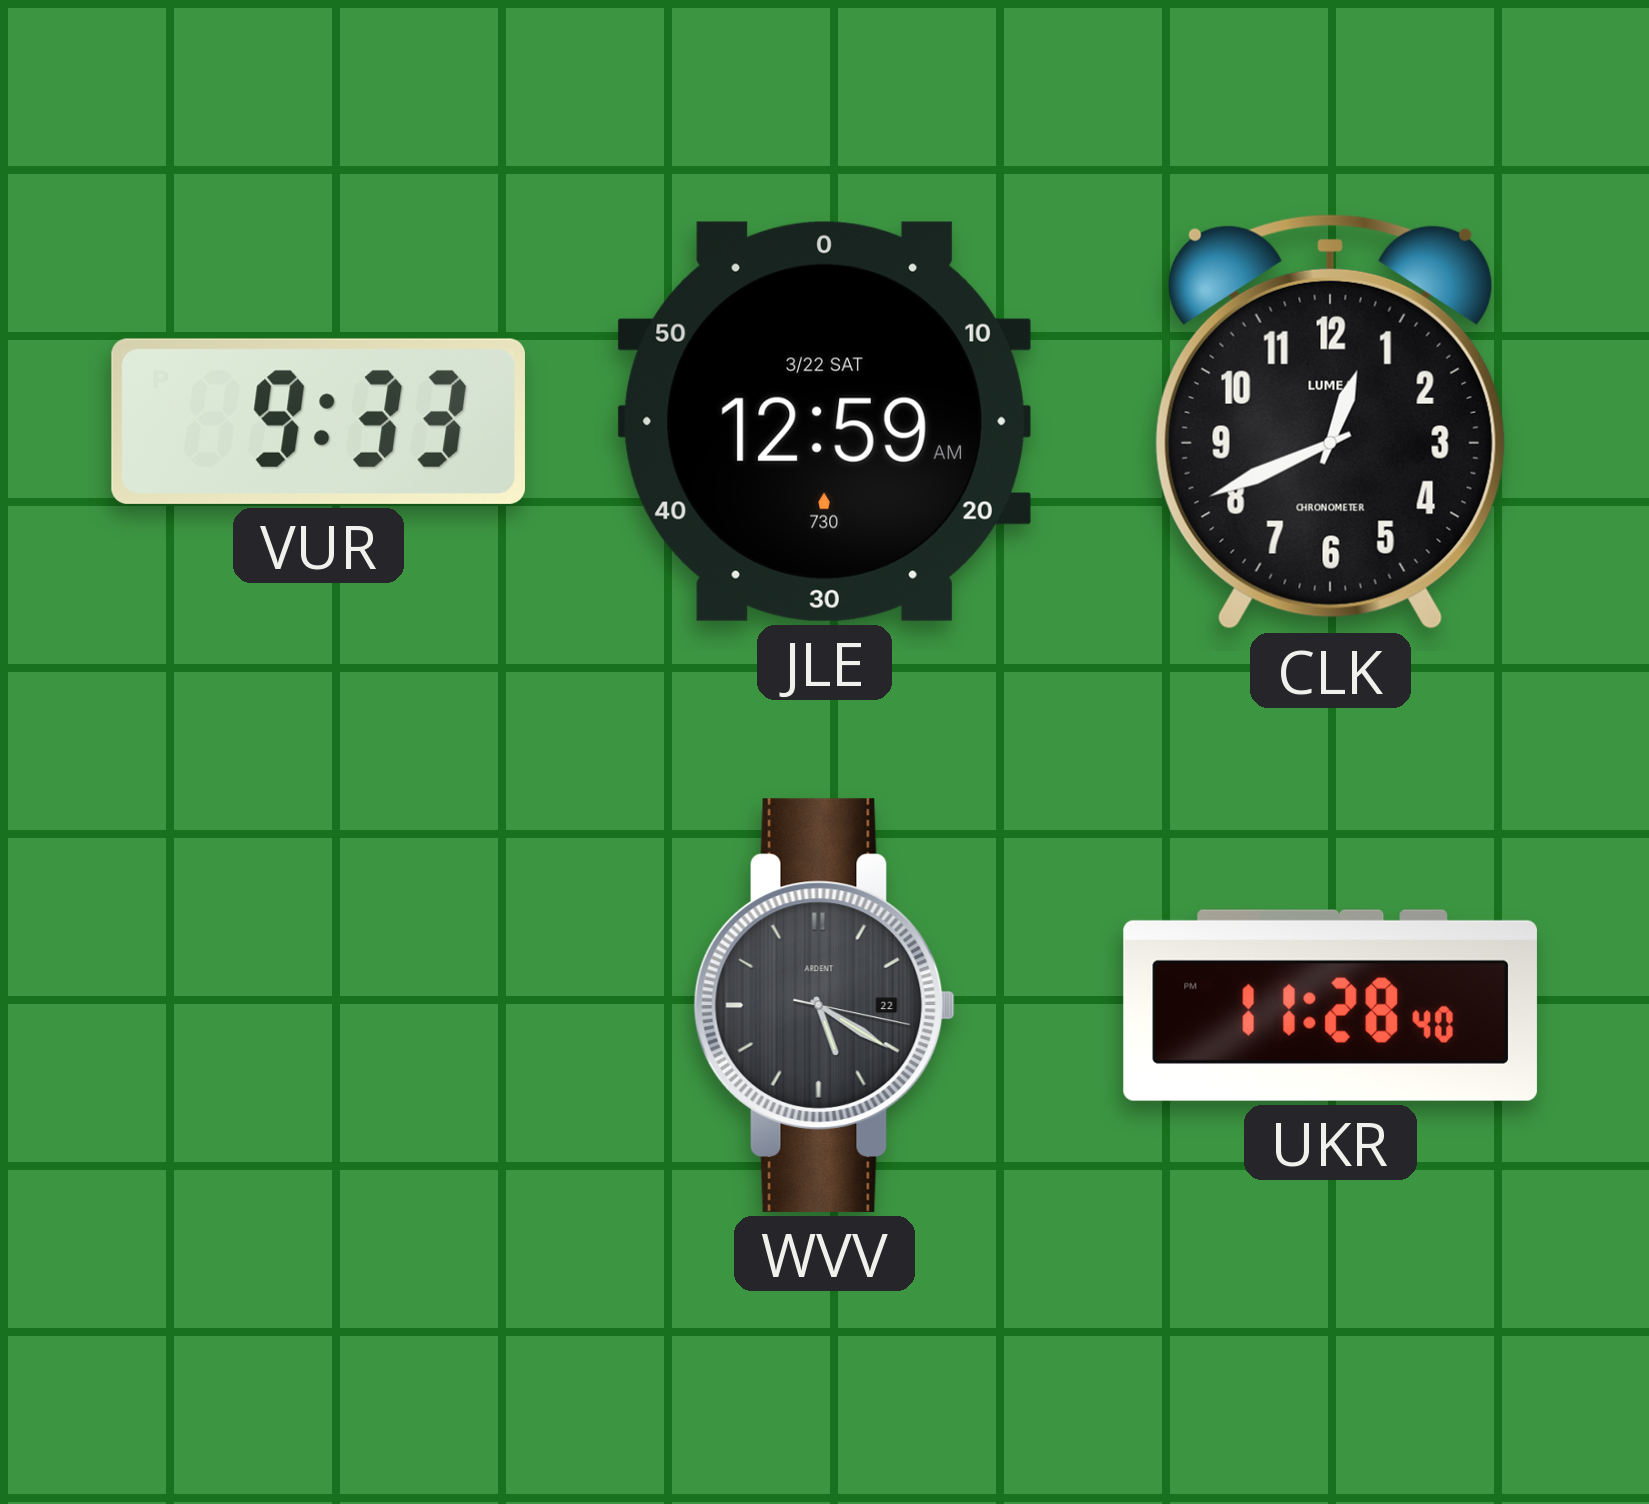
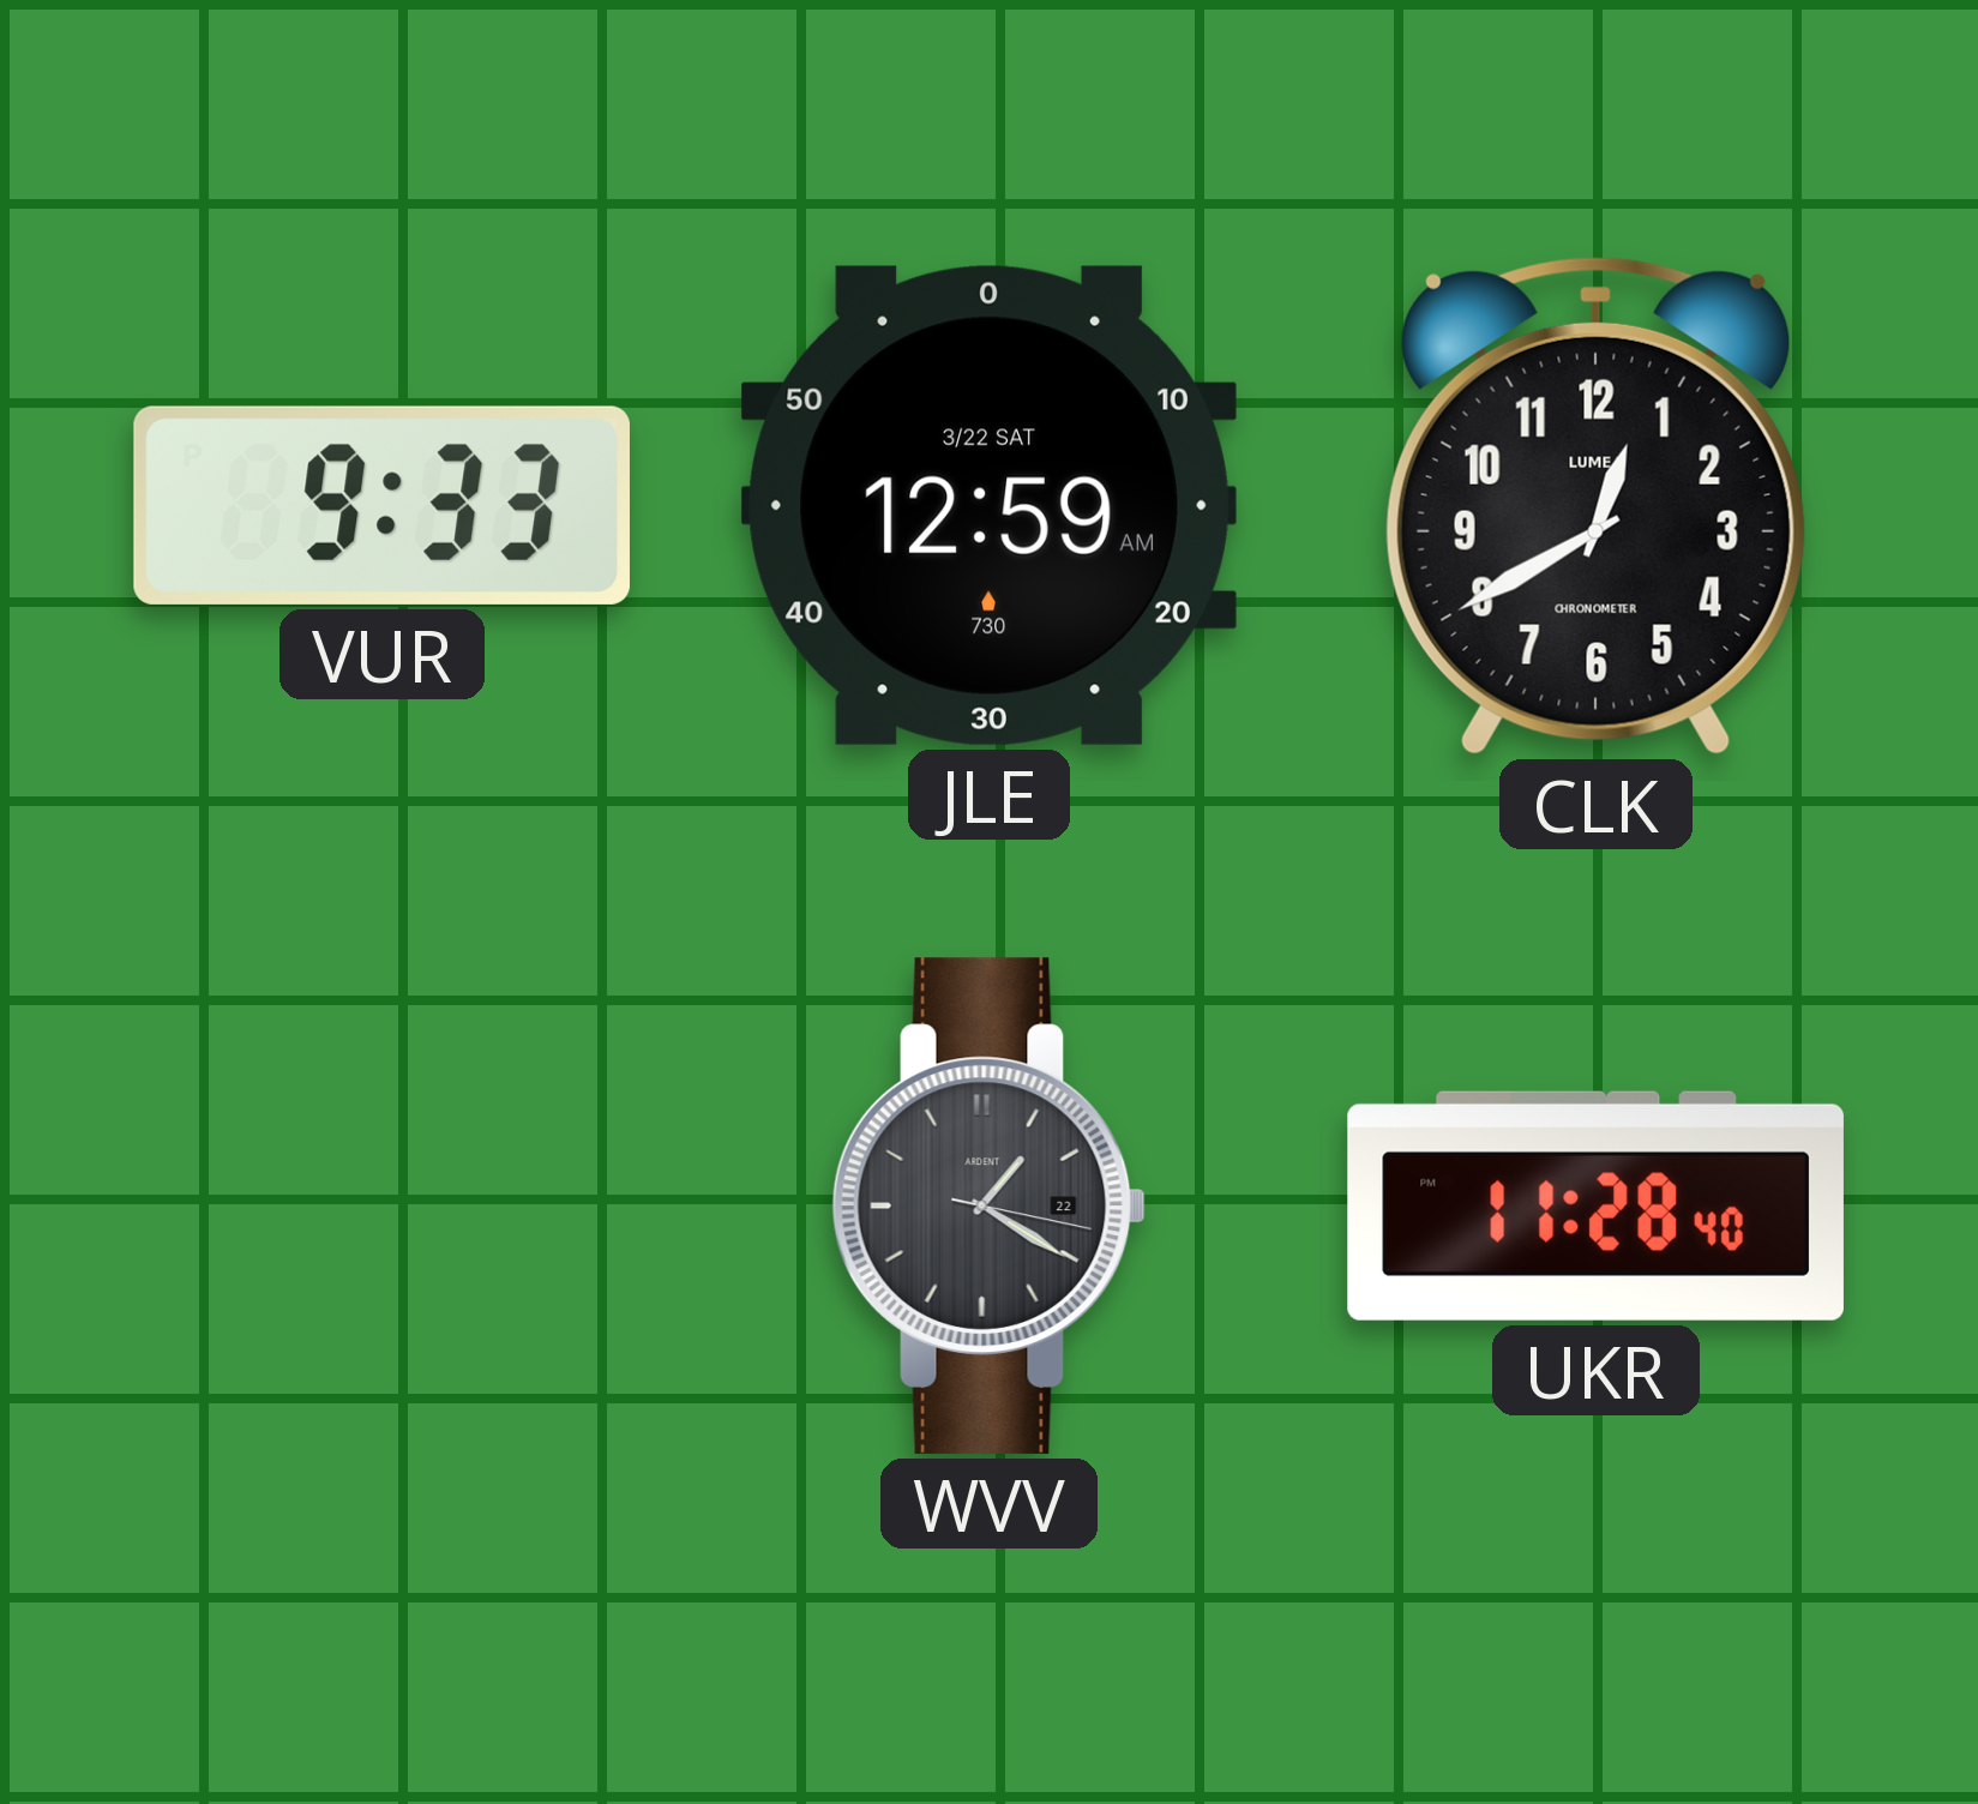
CLK: 12:41 -> 12:40 (1595, 505)
WVV: 5:20 -> 1:20 (988, 1205)
